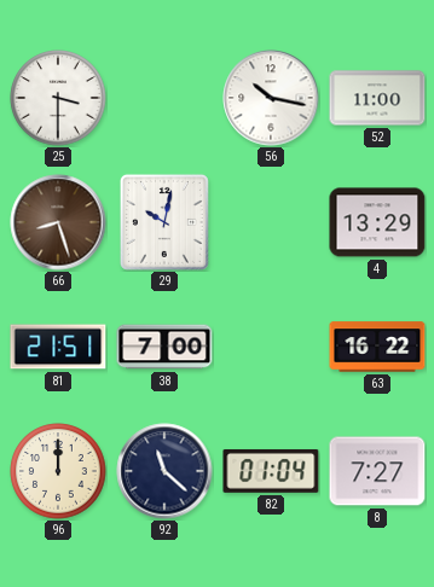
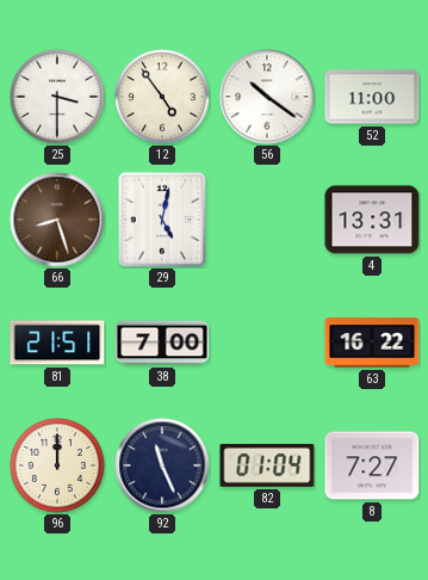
12: none -> 4:54 (162, 97)
56: 10:17 -> 10:21 (267, 97)
29: 10:02 -> 5:02 (162, 220)
4: 13:29 -> 13:31 (372, 220)
92: 11:22 -> 11:26 (162, 465)
